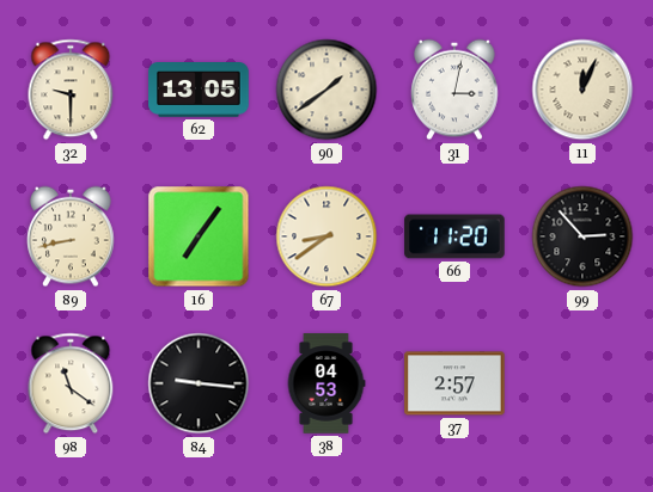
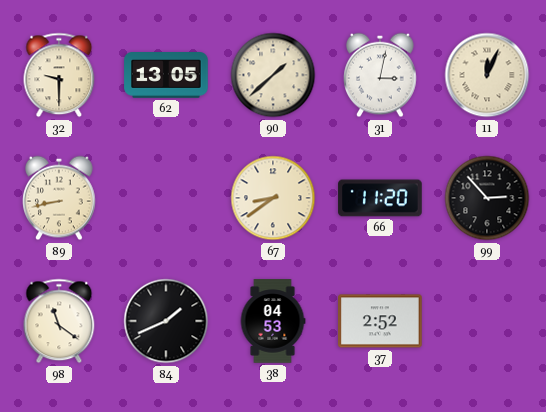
90: 1:39 -> 1:38 (273, 75)
16: 7:06 -> none (199, 236)
84: 9:16 -> 1:41 (166, 321)
37: 2:57 -> 2:52 (380, 321)
